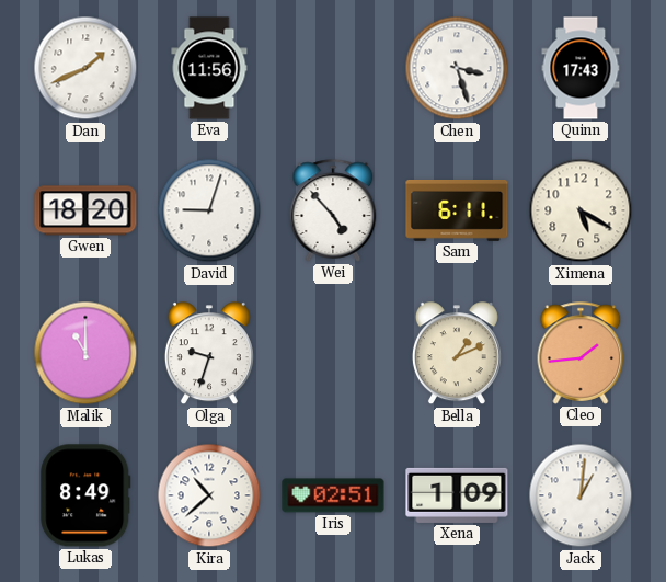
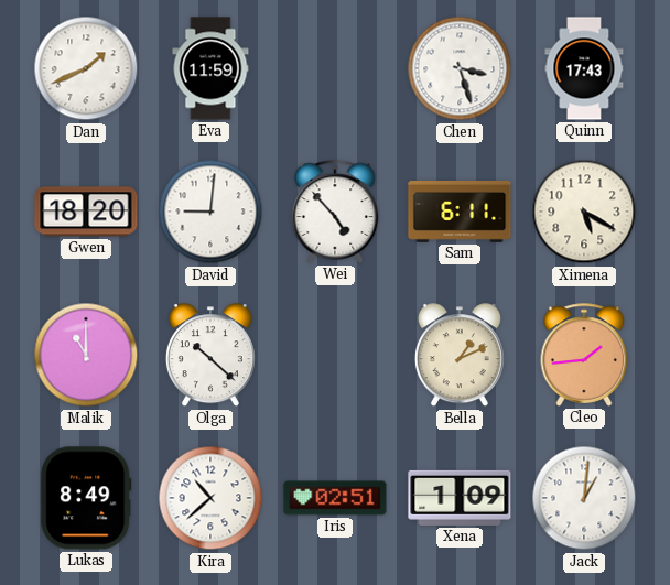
Eva: 11:56 -> 11:59 (210, 68)
David: 9:03 -> 9:01 (210, 212)
Olga: 9:33 -> 10:22 (210, 356)
